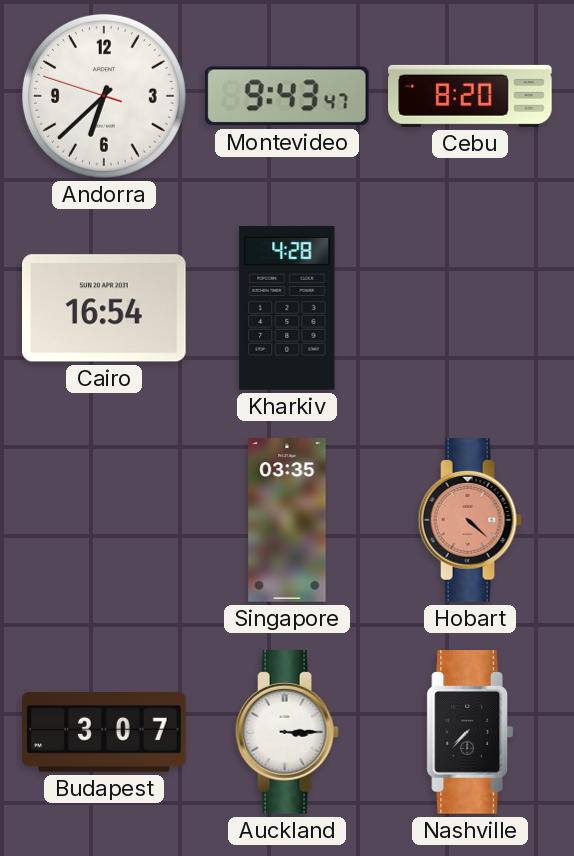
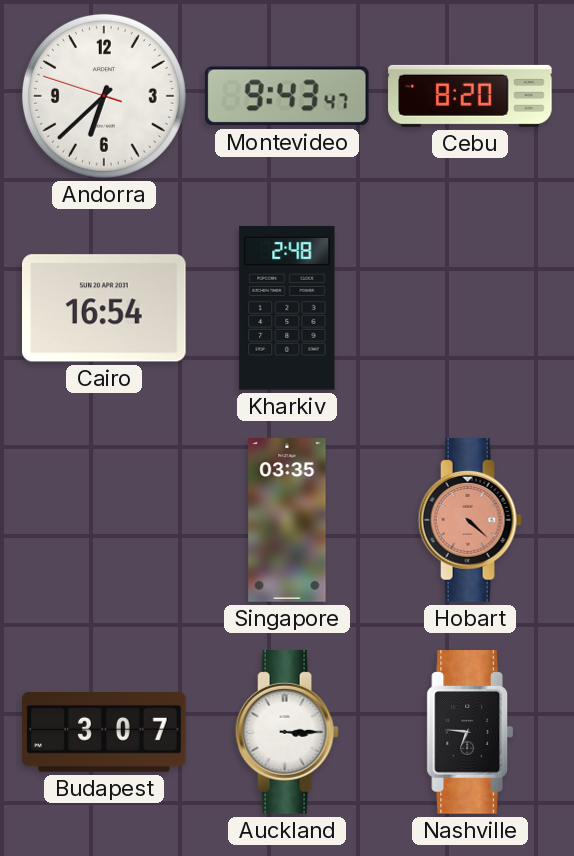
Kharkiv: 4:28 -> 2:48 (287, 308)
Nashville: 7:37 -> 6:46 (469, 732)
